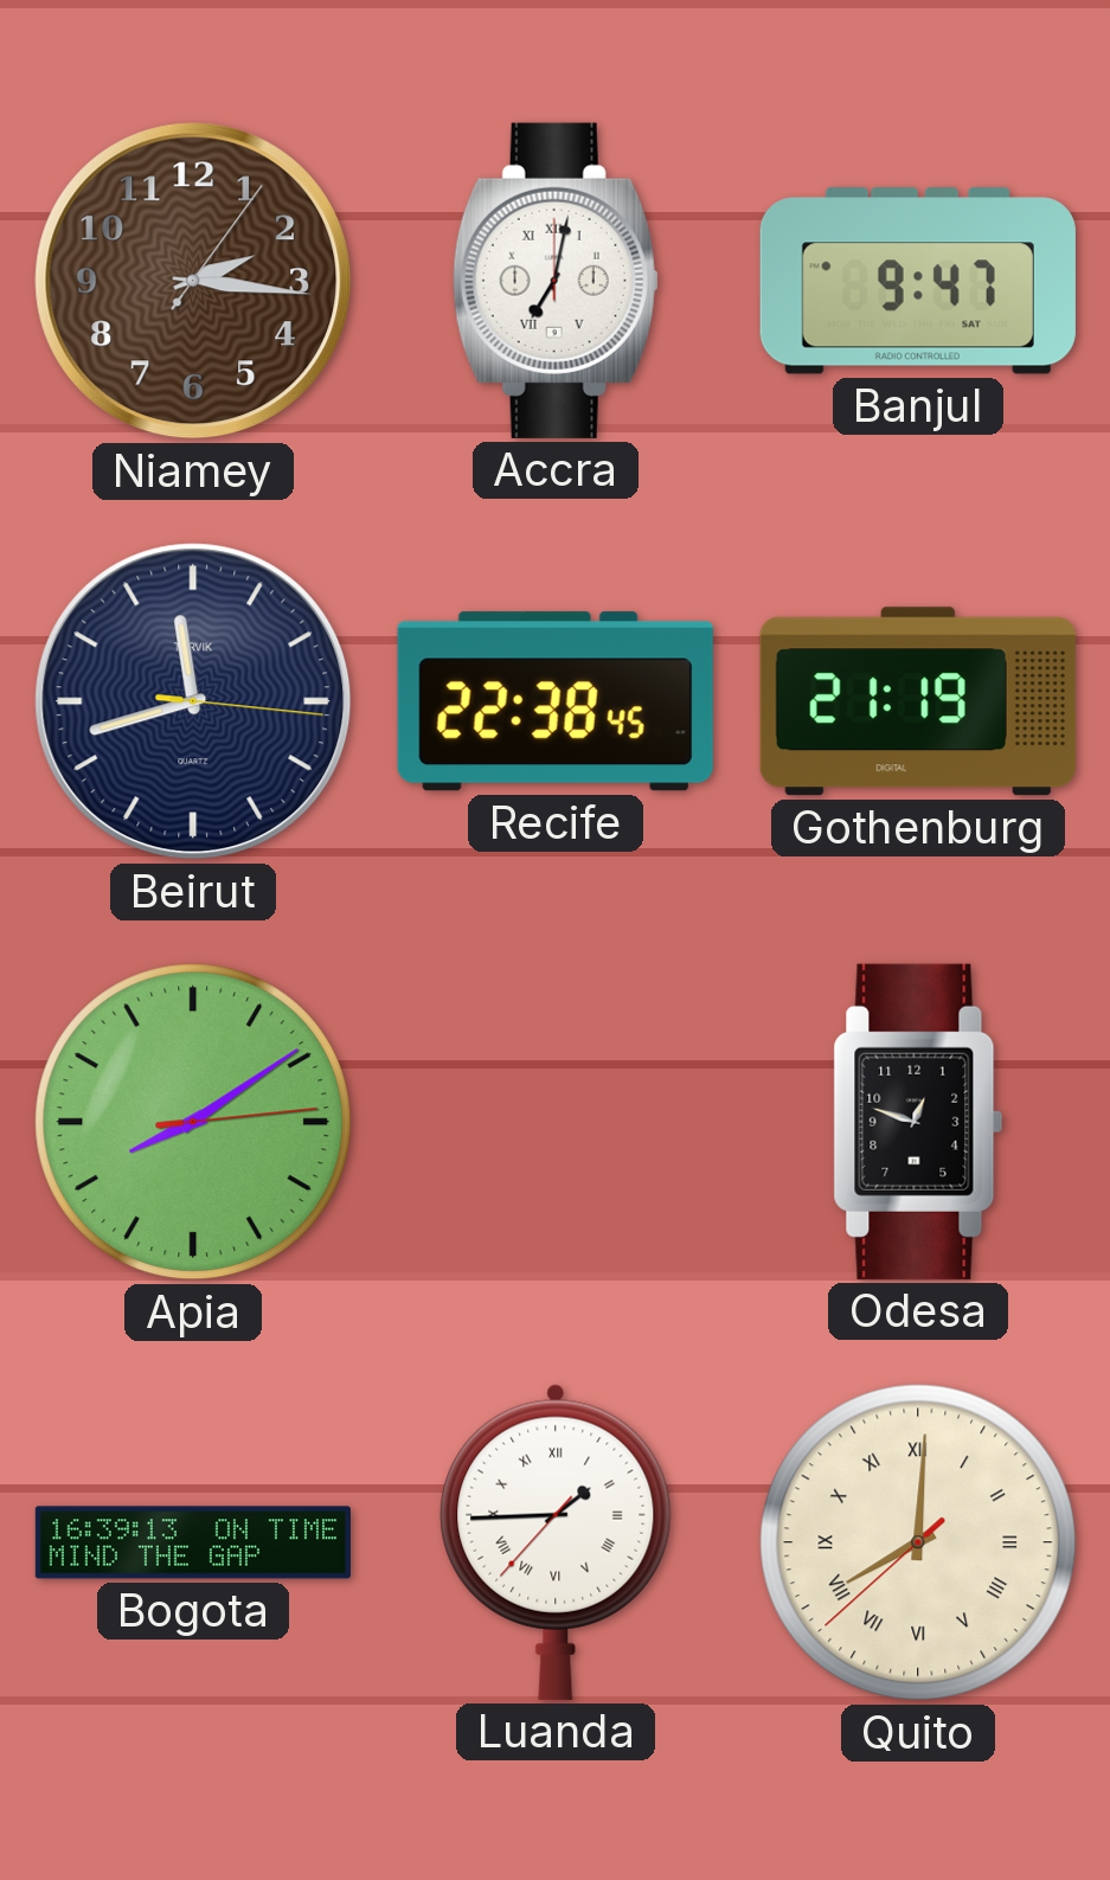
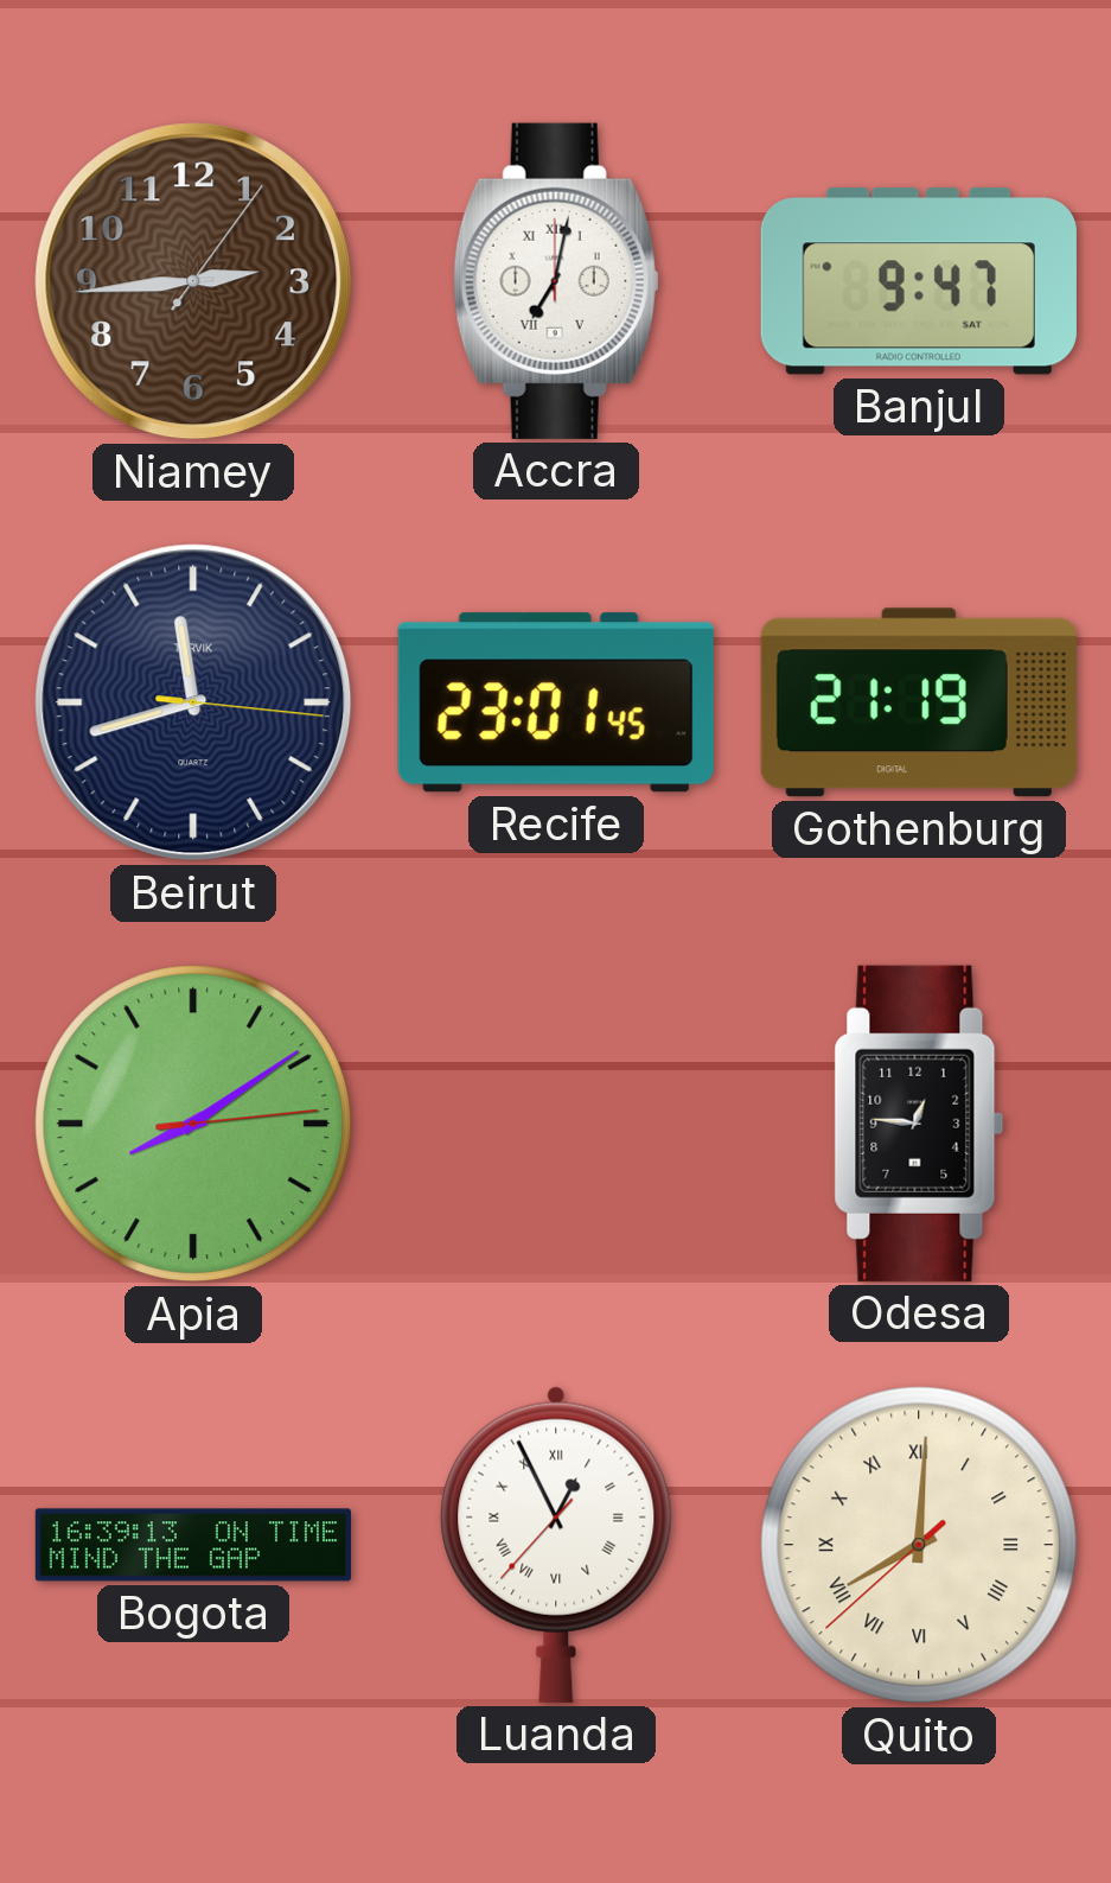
Niamey: 2:16 -> 2:44 (193, 281)
Recife: 22:38 -> 23:01 (556, 702)
Odesa: 12:48 -> 12:46 (919, 1124)
Luanda: 1:44 -> 12:55 (556, 1545)
